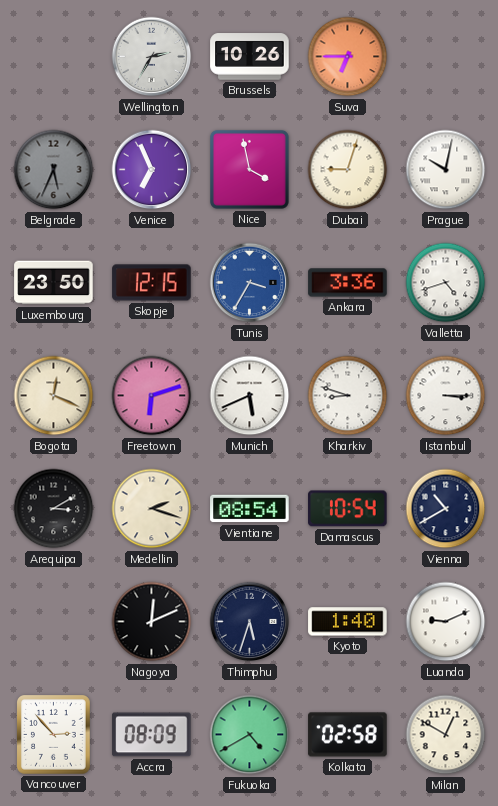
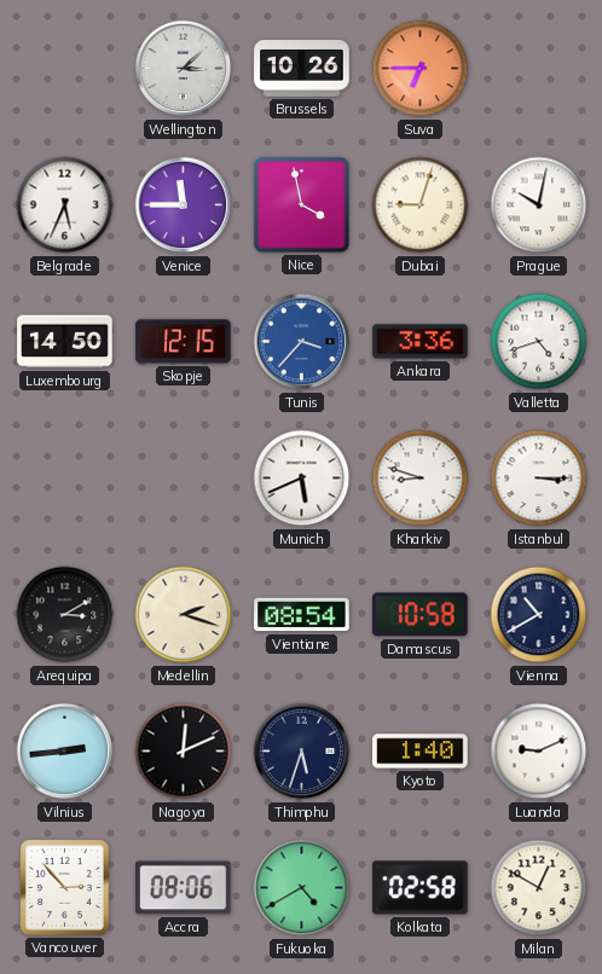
Wellington: 2:35 -> 3:08 (184, 69)
Belgrade dial: grey -> white (65, 205)
Venice: 6:56 -> 11:45 (184, 205)
Luxembourg: 23:50 -> 14:50 (65, 342)
Tunis: 3:35 -> 3:37 (302, 342)
Bogota: 12:19 -> none (54, 396)
Freetown: 6:12 -> none (152, 396)
Damascus: 10:54 -> 10:58 (421, 615)
Vilnius: none -> 2:44 (65, 752)
Accra: 08:09 -> 08:06 (184, 888)
